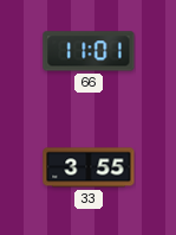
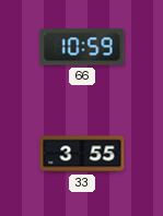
66: 11:01 -> 10:59 (82, 47)
